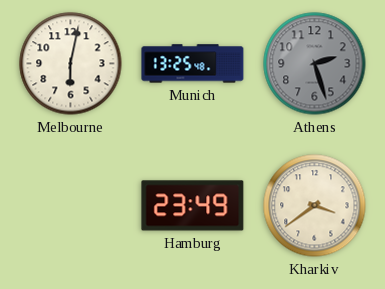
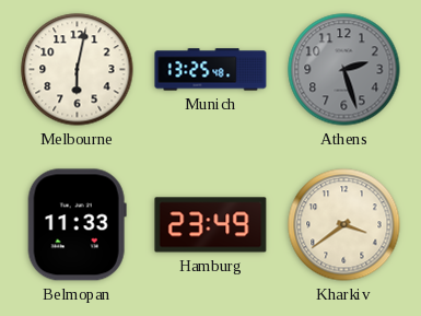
Belmopan: none -> 11:33 (77, 225)
